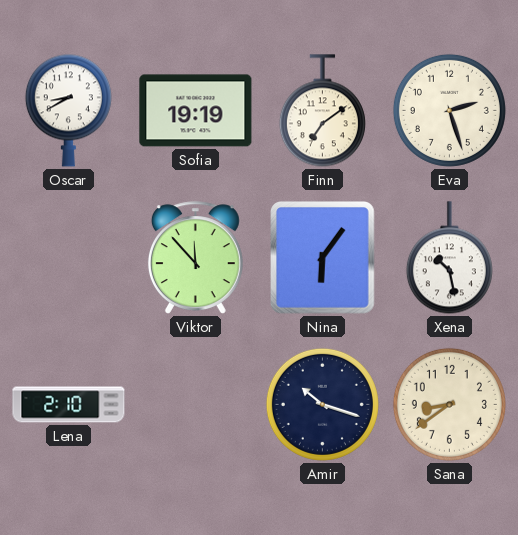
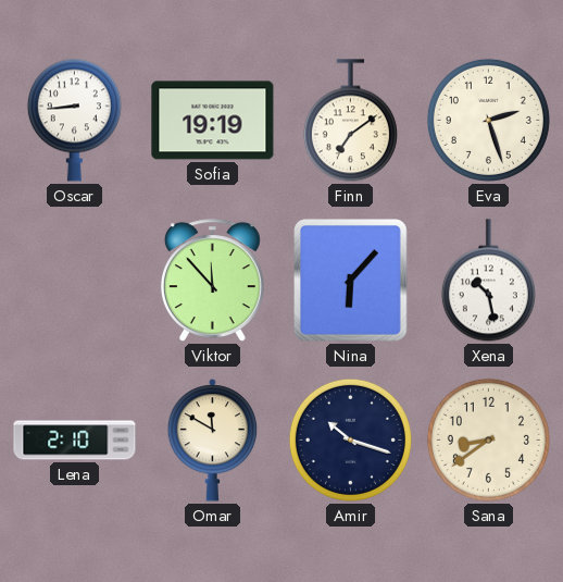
Oscar: 8:40 -> 8:44 (74, 120)
Nina: 6:06 -> 6:07 (351, 281)
Omar: none -> 11:50 (213, 441)
